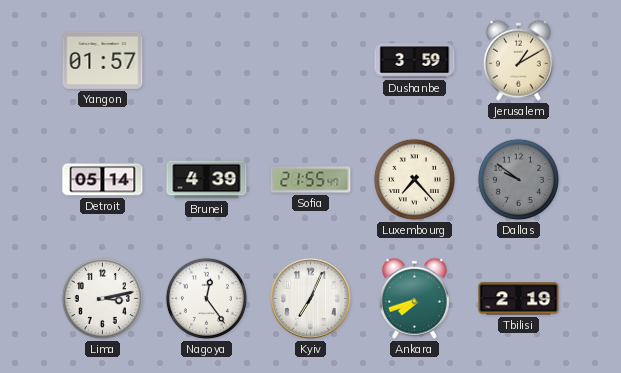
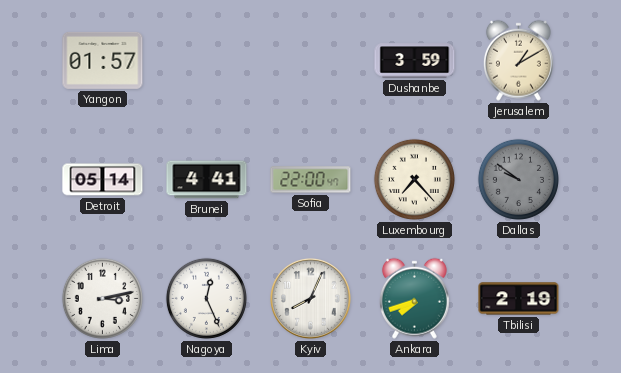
Brunei: 4:39 -> 4:41 (207, 180)
Sofia: 21:55 -> 22:00 (311, 180)
Nagoya: 12:24 -> 12:26 (206, 298)
Kyiv: 7:04 -> 8:04 (310, 298)
